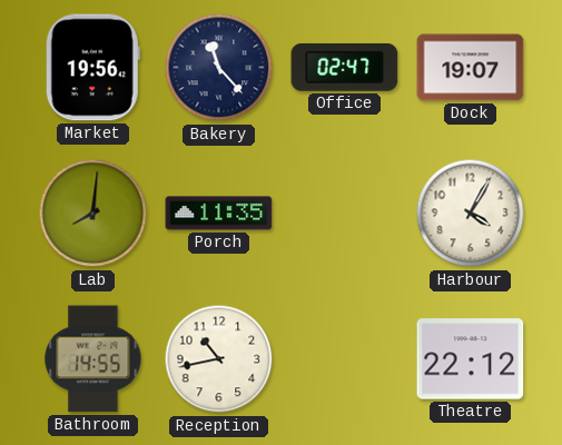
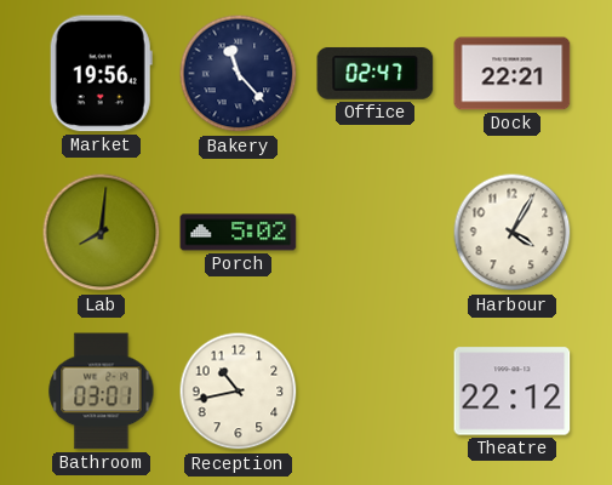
Dock: 19:07 -> 22:21 (513, 74)
Porch: 11:35 -> 5:02 (239, 233)
Bathroom: 14:55 -> 03:01 (102, 392)
